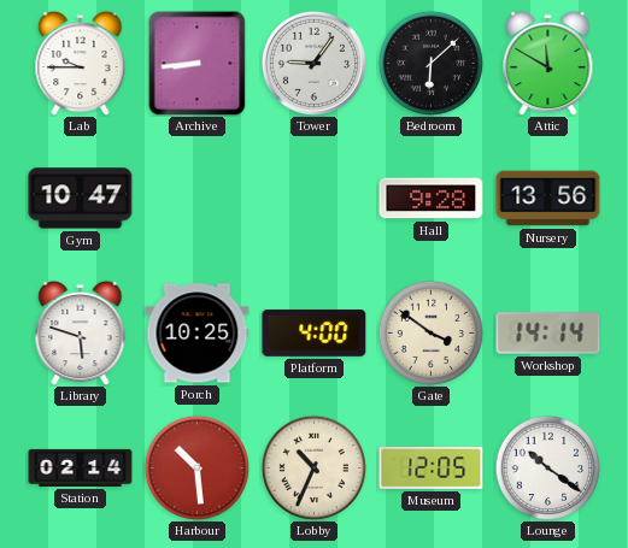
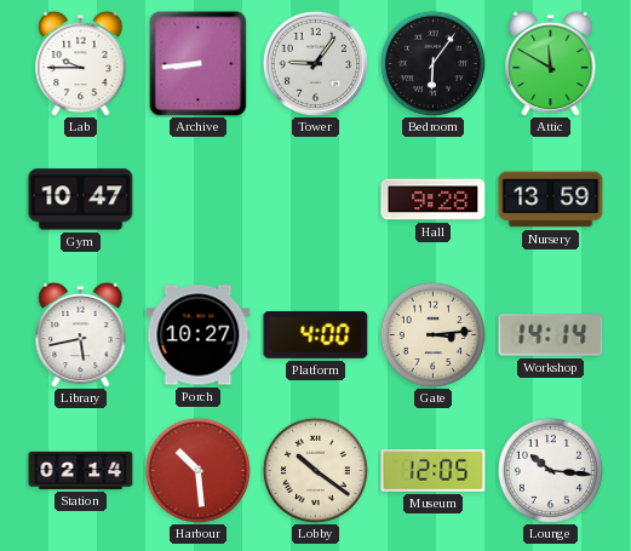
Bedroom: 6:08 -> 6:06 (432, 63)
Nursery: 13:56 -> 13:59 (551, 200)
Library: 5:48 -> 5:43 (81, 334)
Porch: 10:25 -> 10:27 (199, 335)
Gate: 3:51 -> 3:14 (432, 334)
Lobby: 10:34 -> 10:21 (315, 470)
Lounge: 10:21 -> 10:16 (550, 470)
